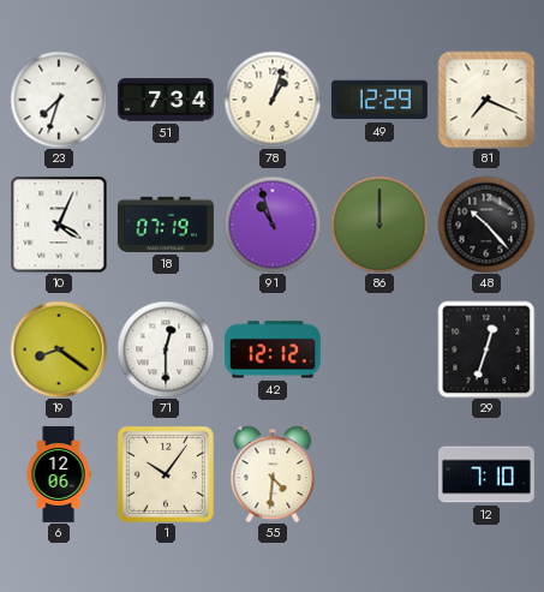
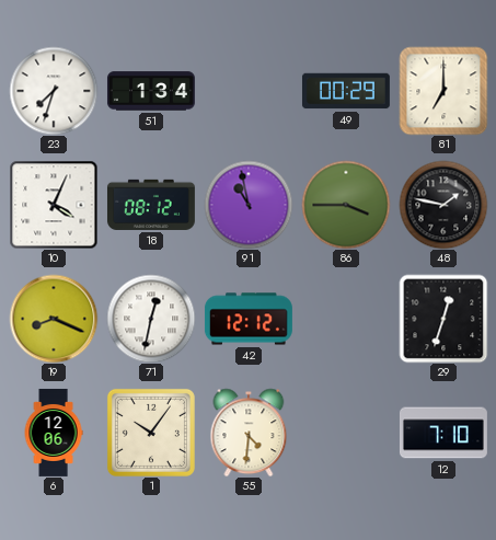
51: 7:34 -> 1:34 (151, 91)
78: 1:03 -> none (273, 100)
49: 12:29 -> 00:29 (346, 91)
81: 7:19 -> 7:00 (443, 91)
18: 07:19 -> 08:12 (151, 205)
91: 10:57 -> 10:58 (249, 205)
86: 12:00 -> 3:45 (346, 205)
48: 10:23 -> 1:47 (443, 205)
19: 8:21 -> 8:19 (54, 319)
71: 12:30 -> 12:32 (151, 319)
